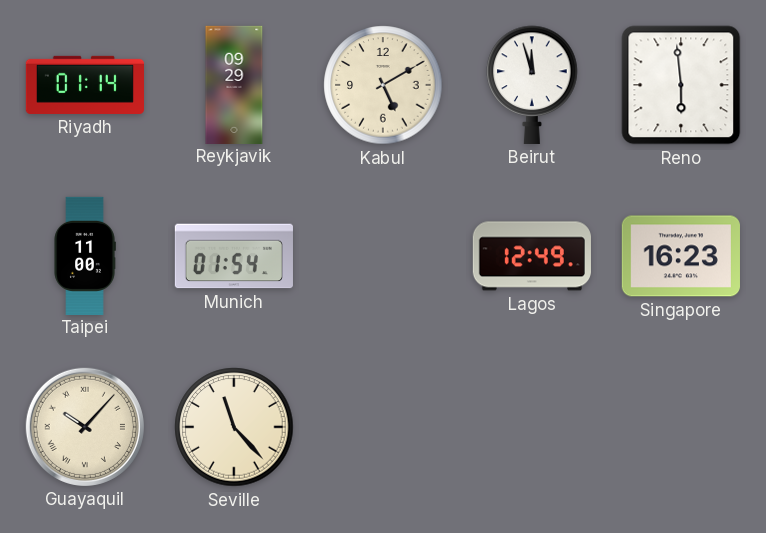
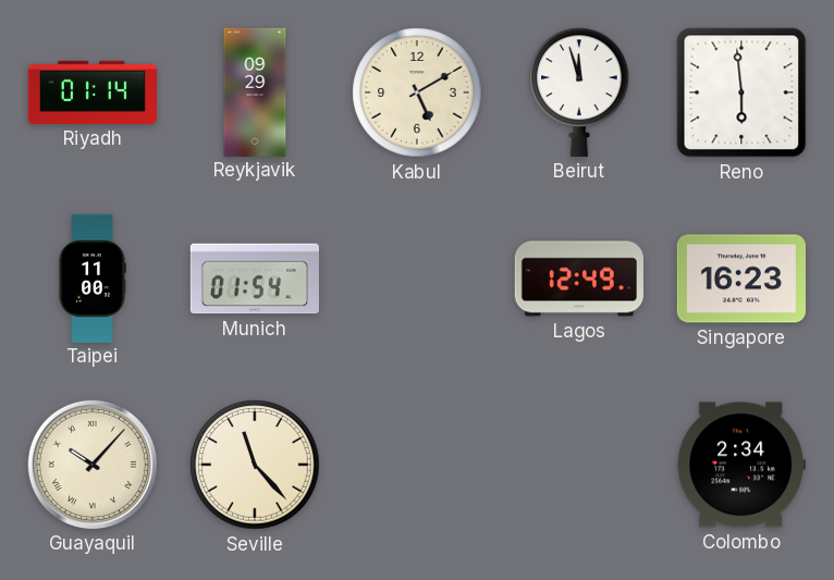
Colombo: none -> 2:34 (741, 465)
